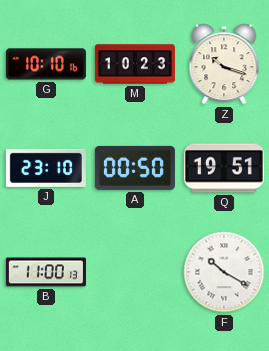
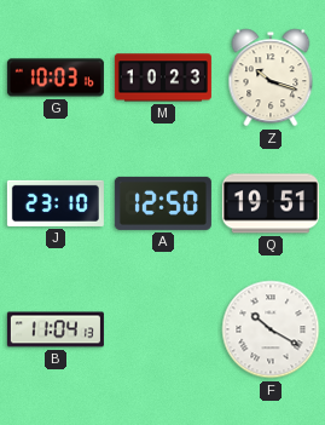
G: 10:10 -> 10:03 (56, 77)
A: 00:50 -> 12:50 (163, 203)
B: 11:00 -> 11:04 (56, 329)
